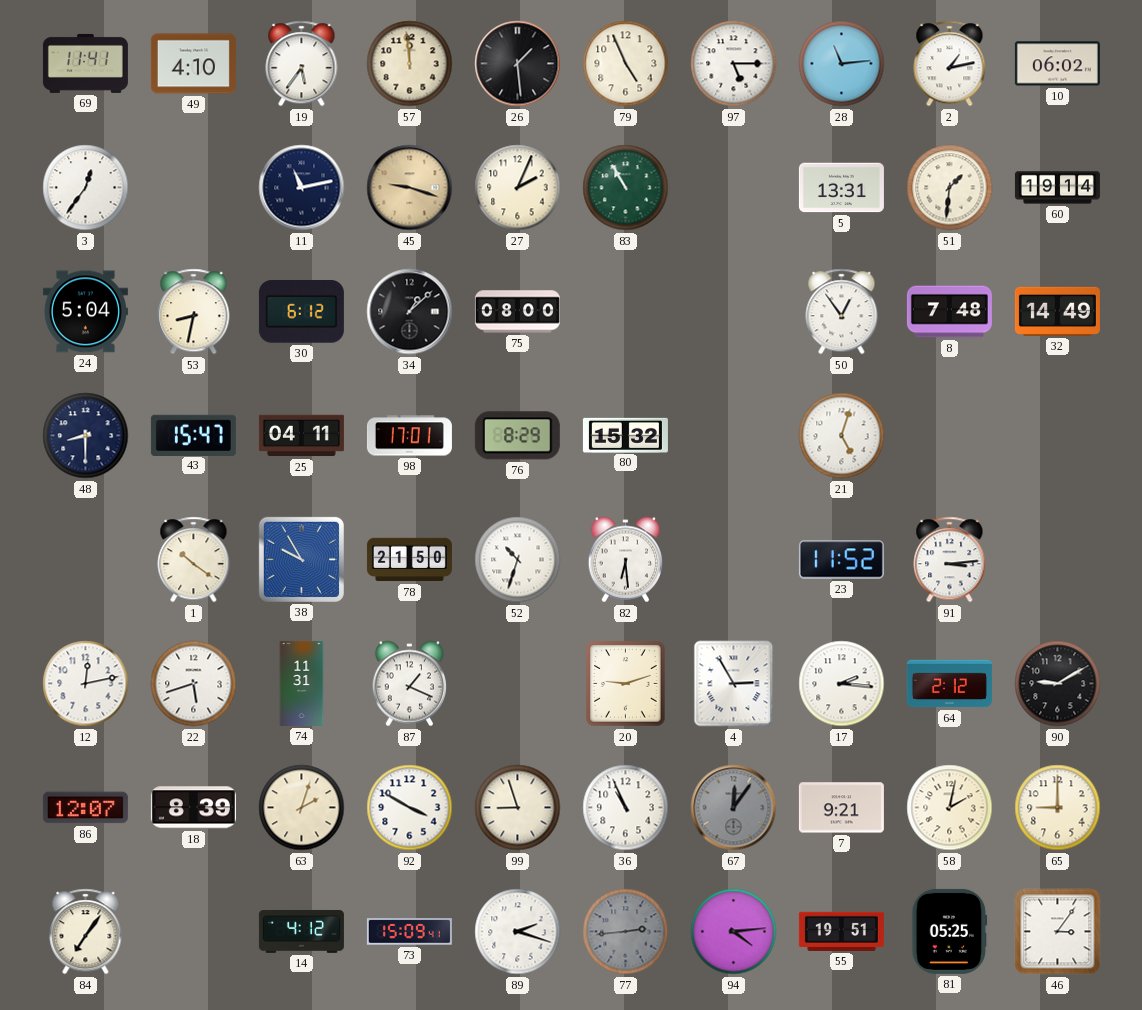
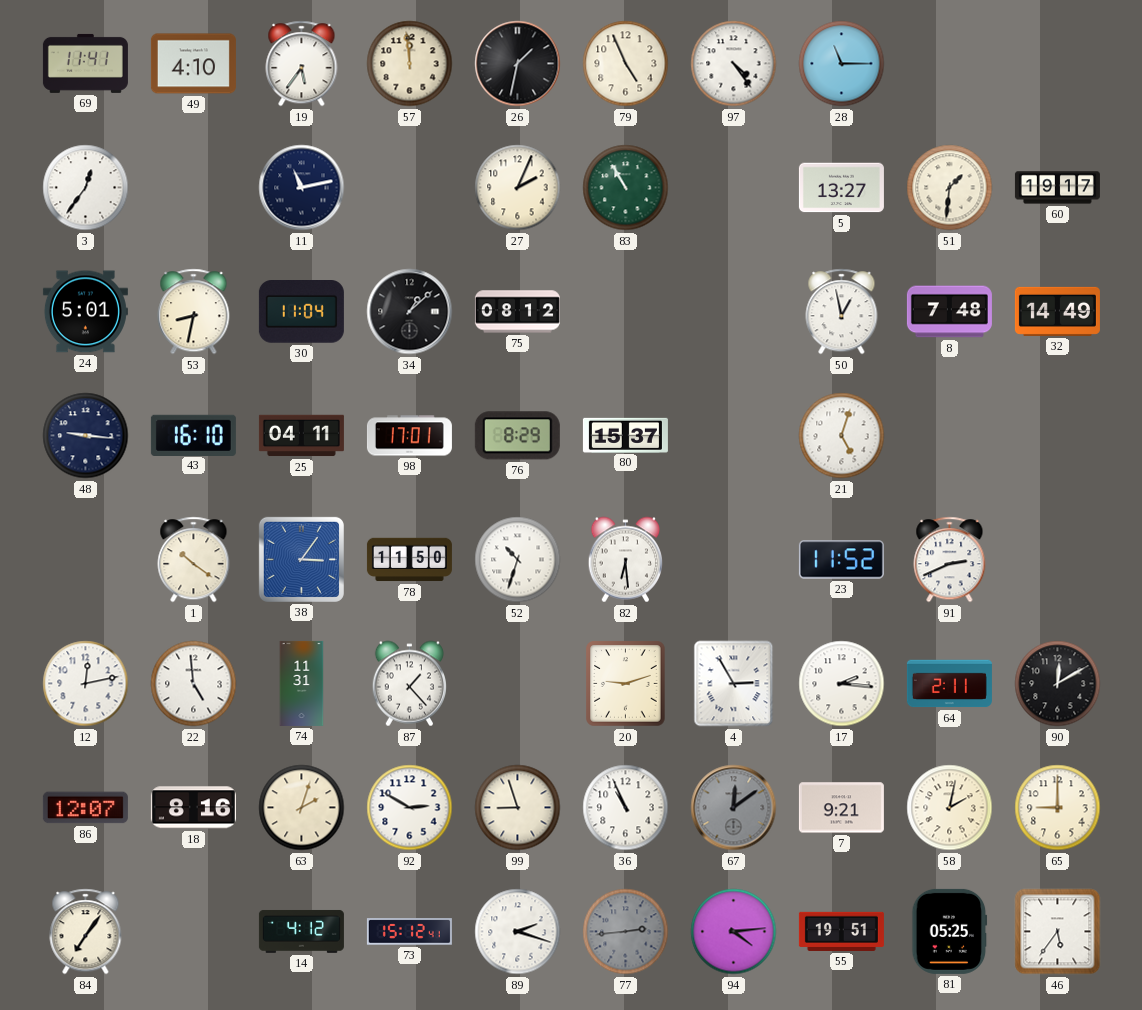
26: 1:29 -> 1:32 (518, 64)
97: 5:15 -> 4:24 (734, 64)
28: 11:14 -> 11:15 (842, 64)
2: 1:13 -> none (950, 64)
10: 06:02 -> none (1057, 64)
45: 9:18 -> none (410, 188)
5: 13:31 -> 13:27 (841, 188)
60: 19:14 -> 19:17 (1057, 188)
24: 5:04 -> 5:01 (85, 312)
30: 6:12 -> 11:04 (301, 312)
75: 08:00 -> 08:12 (517, 312)
50: 12:54 -> 12:58 (842, 312)
48: 8:30 -> 9:16 (86, 436)
43: 15:47 -> 16:10 (193, 435)
80: 15:32 -> 15:37 (625, 435)
38: 9:55 -> 3:06 (301, 559)
78: 21:50 -> 11:50 (409, 560)
91: 3:14 -> 2:41 (950, 560)
22: 5:42 -> 4:59 (194, 684)
87: 1:19 -> 1:23 (409, 684)
64: 2:12 -> 2:11 (949, 684)
90: 9:10 -> 12:10 (1058, 684)
18: 8:39 -> 8:16 (193, 808)
92: 3:50 -> 2:50 (410, 808)
67: 12:06 -> 12:09 (734, 808)
73: 15:09 -> 15:12 (409, 932)
46: 3:06 -> 5:36 (1058, 932)
